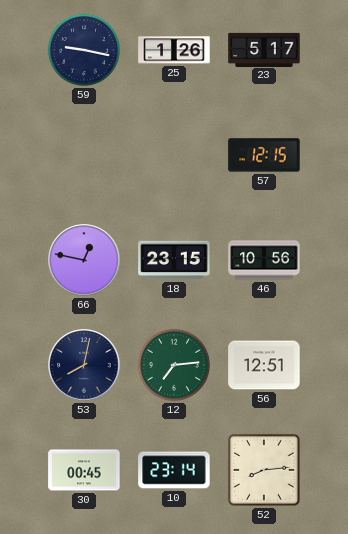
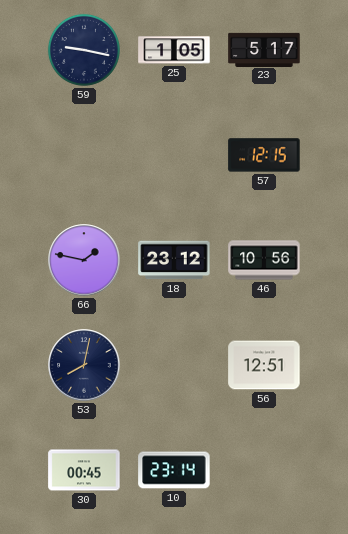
25: 1:26 -> 1:05 (174, 50)
66: 12:47 -> 1:47 (84, 260)
18: 23:15 -> 23:12 (174, 260)
12: 7:14 -> none (174, 365)
52: 8:14 -> none (264, 470)
